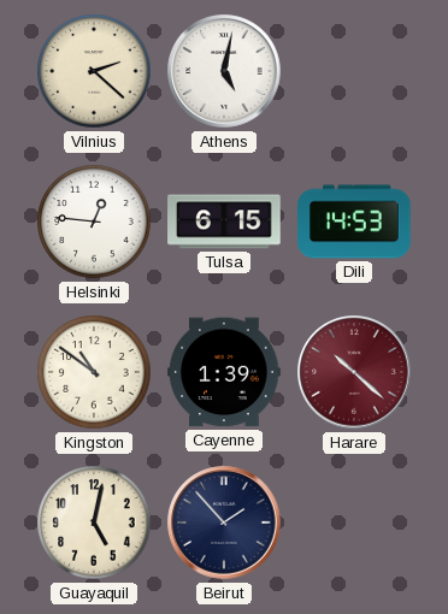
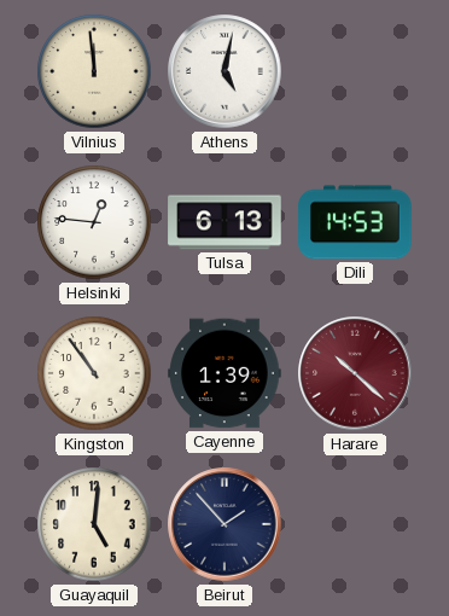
Vilnius: 2:22 -> 11:59 (94, 71)
Tulsa: 6:15 -> 6:13 (224, 222)
Kingston: 10:51 -> 10:54 (94, 373)
Guayaquil: 5:02 -> 5:01 (94, 524)
